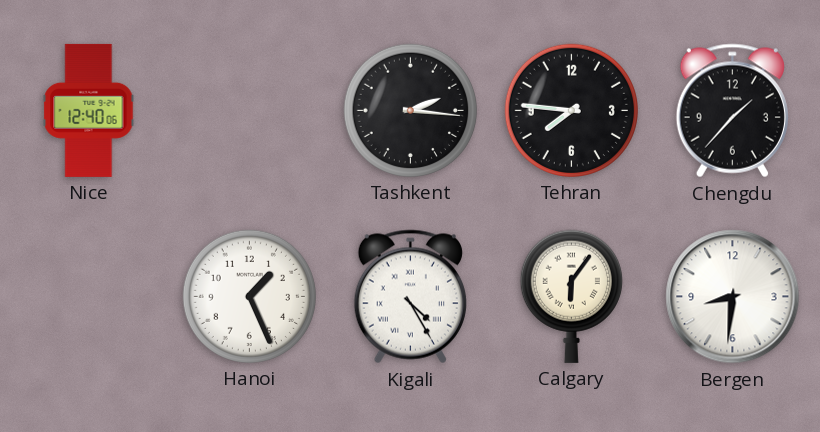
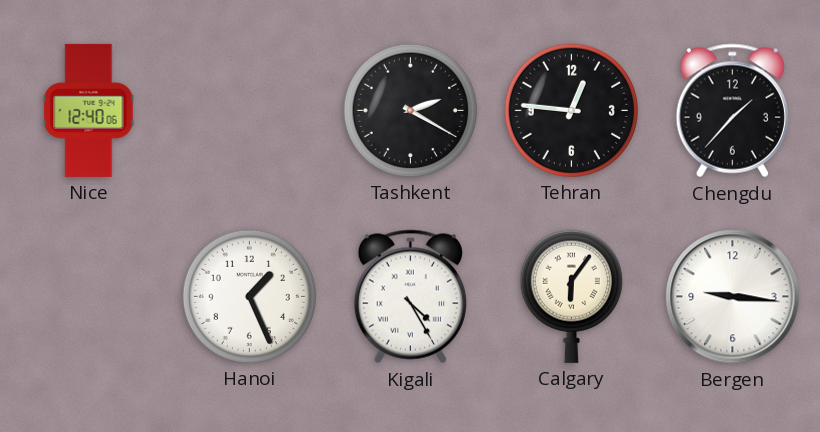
Tashkent: 2:16 -> 2:20 (410, 110)
Tehran: 7:46 -> 12:46 (571, 110)
Bergen: 8:31 -> 9:16 (733, 297)
